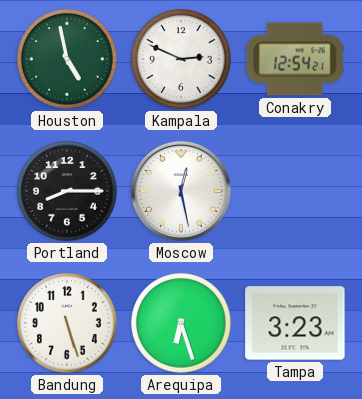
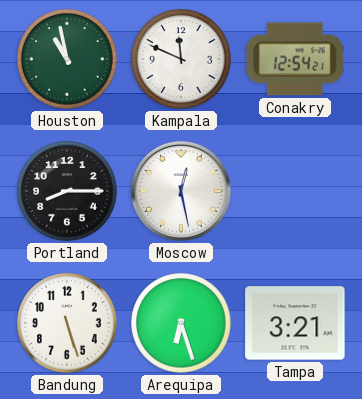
Houston: 4:58 -> 10:58 (67, 59)
Kampala: 2:49 -> 11:49 (181, 59)
Tampa: 3:23 -> 3:21 (295, 323)
